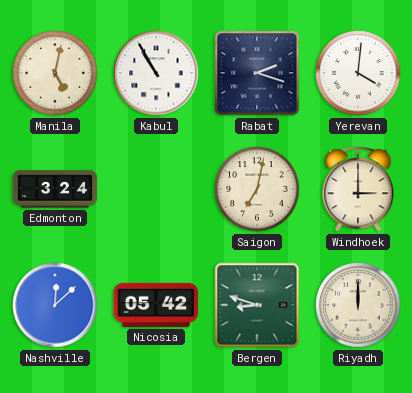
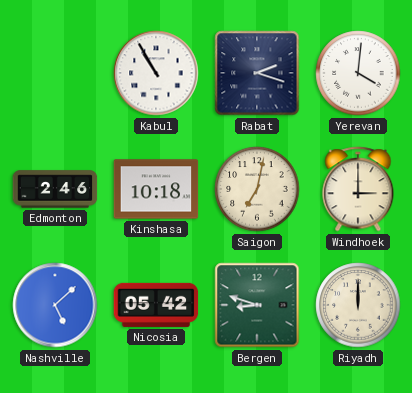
Manila: 5:02 -> none (55, 73)
Edmonton: 3:24 -> 2:46 (55, 189)
Kinshasa: none -> 10:18 (156, 189)
Nashville: 12:08 -> 5:08 (55, 305)
